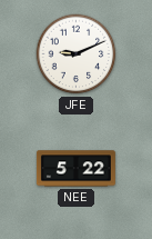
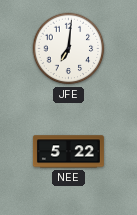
JFE: 9:11 -> 7:01 (69, 49)
